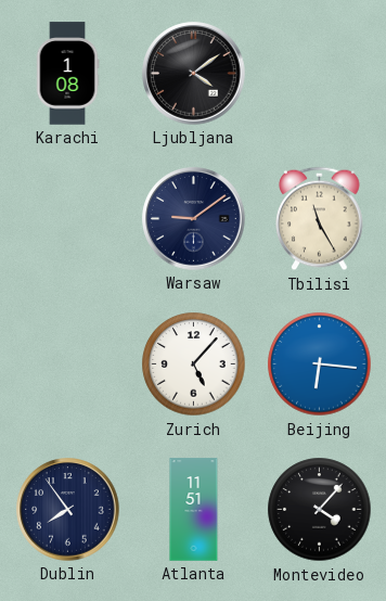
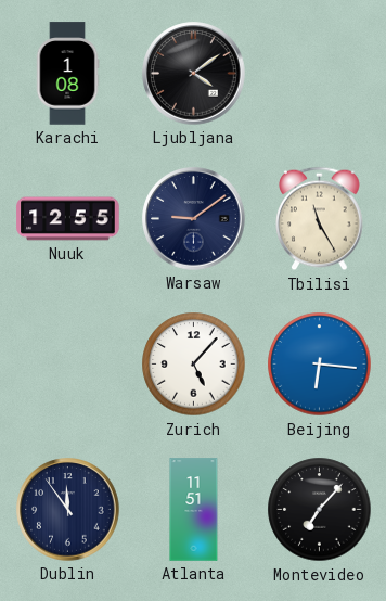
Nuuk: none -> 12:55 (68, 219)
Dublin: 7:54 -> 11:54 (68, 510)
Montevideo: 4:07 -> 7:07 (320, 510)
